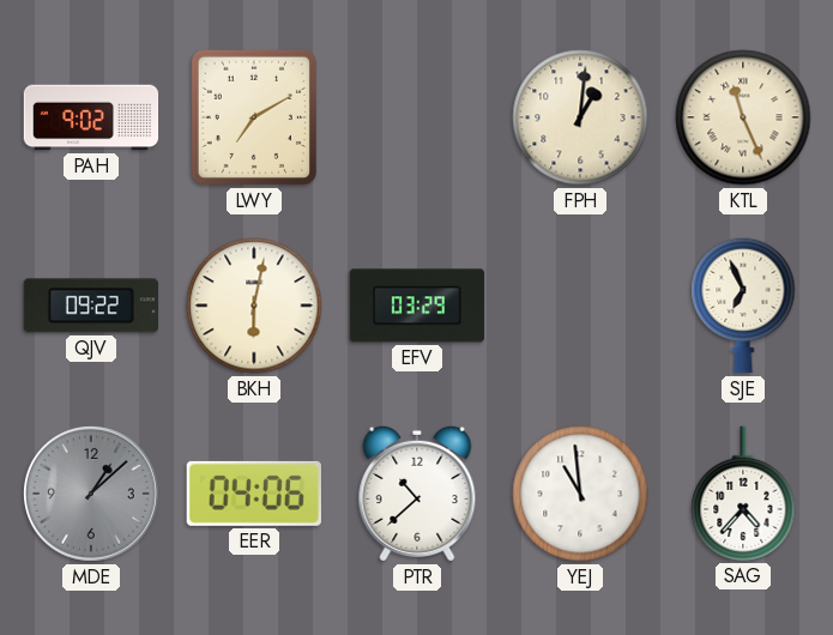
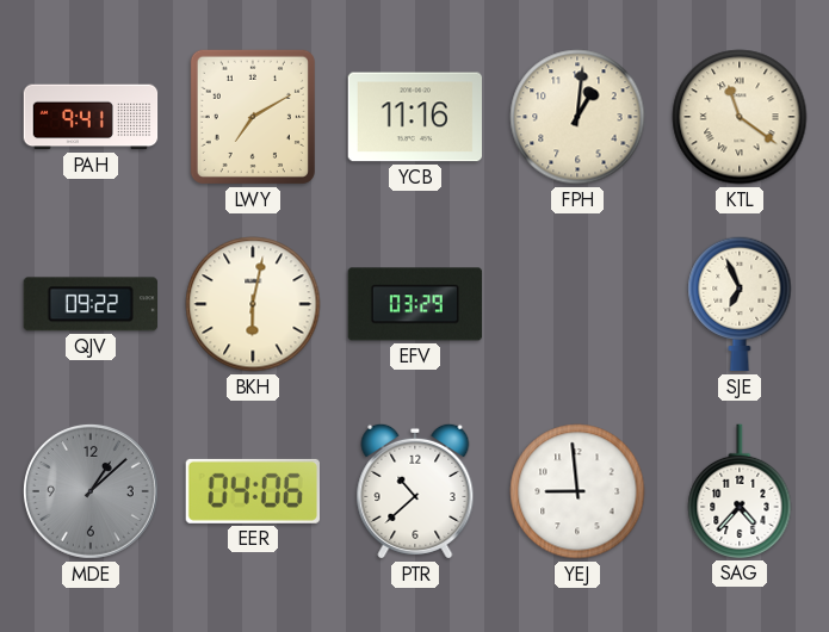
PAH: 9:02 -> 9:41 (91, 117)
YCB: none -> 11:16 (415, 117)
KTL: 11:26 -> 11:21 (740, 117)
YEJ: 10:59 -> 8:59 (577, 491)
